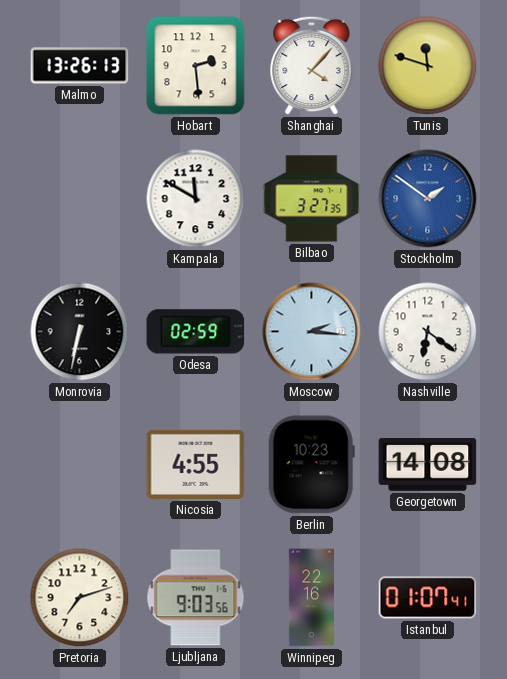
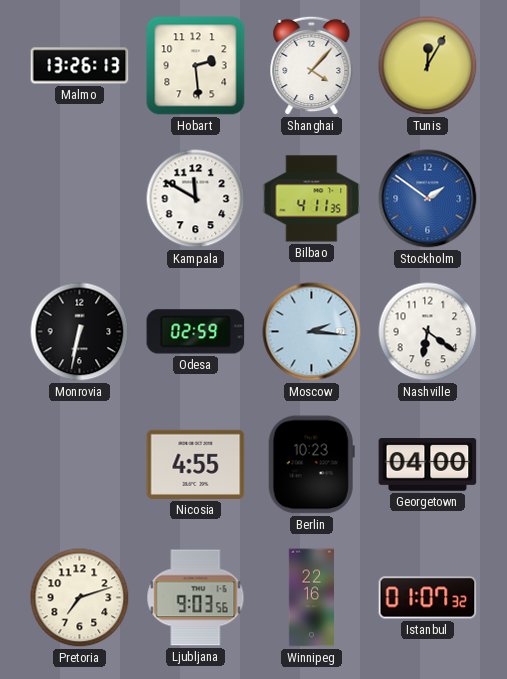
Tunis: 11:48 -> 12:05 (428, 66)
Bilbao: 3:27 -> 4:11 (312, 199)
Georgetown: 14:08 -> 04:00 (428, 465)
Istanbul: 01:07:41 -> 01:07:32 (428, 598)
